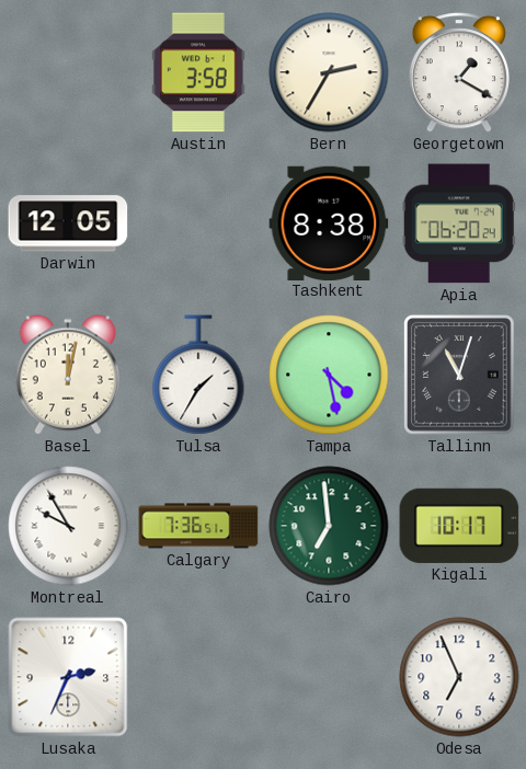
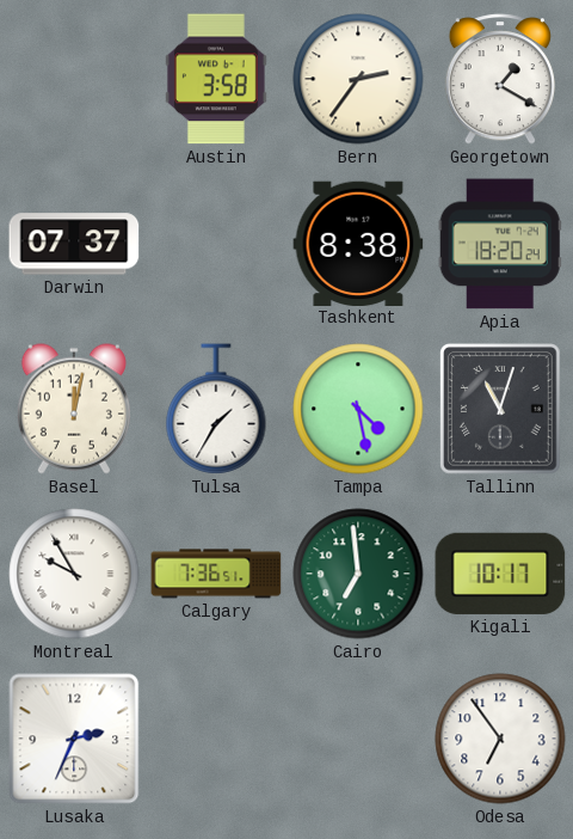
Bern: 2:35 -> 2:36 (358, 79)
Darwin: 12:05 -> 07:37 (74, 244)
Apia: 06:20 -> 18:20 (500, 244)
Odesa: 6:56 -> 6:54 (500, 739)
